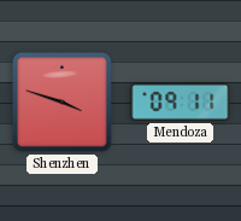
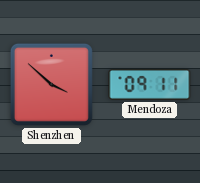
Shenzhen: 3:48 -> 3:52 (51, 84)
